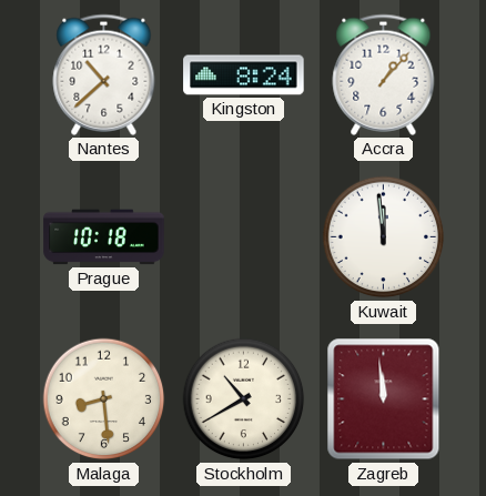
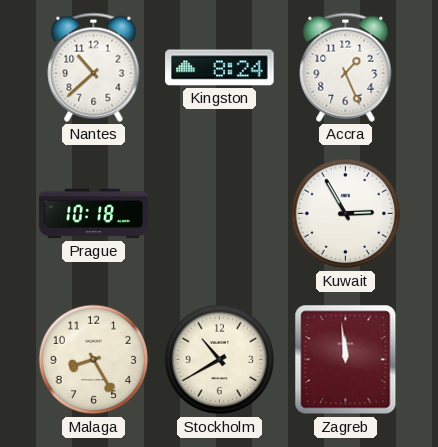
Accra: 1:07 -> 1:26 (346, 67)
Kuwait: 11:59 -> 2:55 (346, 214)
Malaga: 8:29 -> 8:25 (94, 360)
